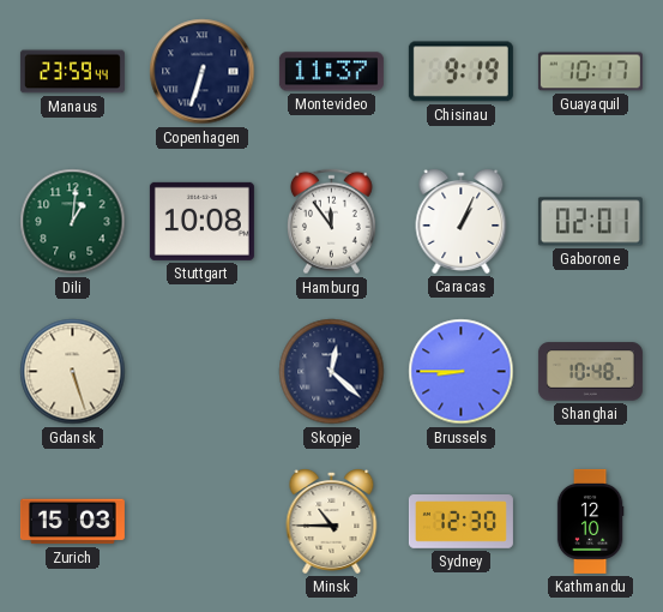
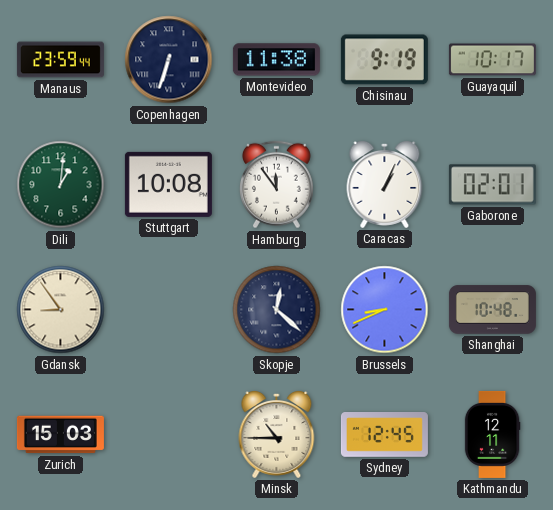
Montevideo: 11:37 -> 11:38 (276, 60)
Gdansk: 5:27 -> 8:54 (61, 310)
Brussels: 8:45 -> 8:41 (385, 310)
Sydney: 12:30 -> 12:45 (384, 435)
Kathmandu: 12:10 -> 12:11 (492, 434)
